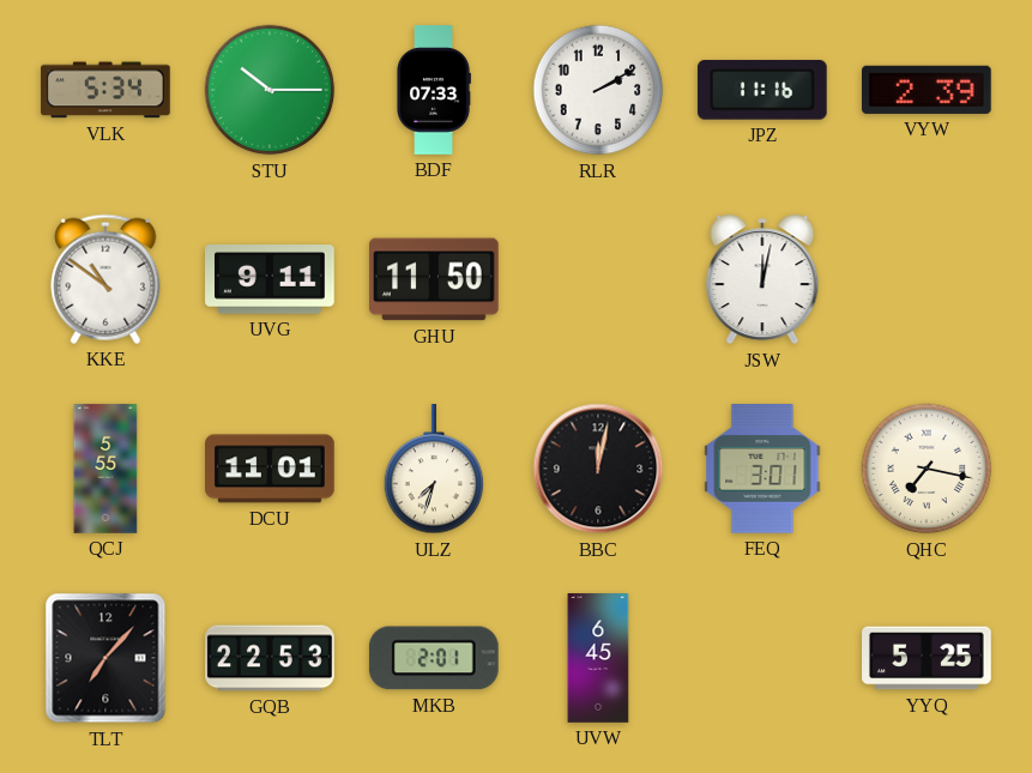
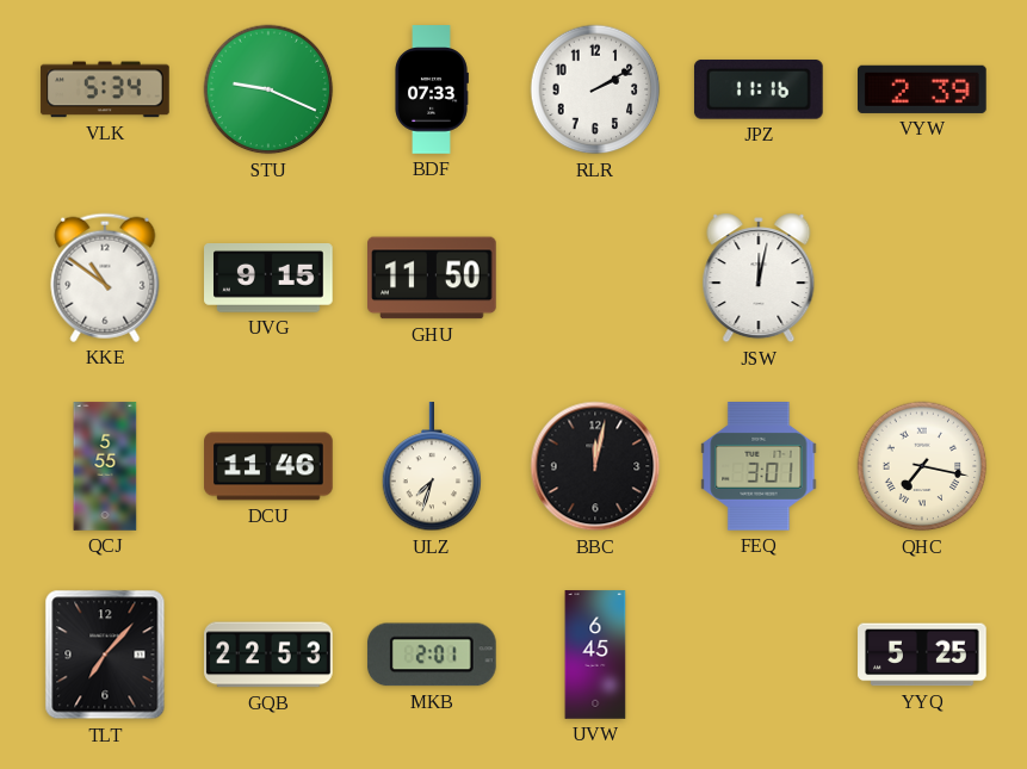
STU: 10:15 -> 9:19 (268, 89)
UVG: 9:11 -> 9:15 (270, 279)
DCU: 11:01 -> 11:46 (268, 466)
